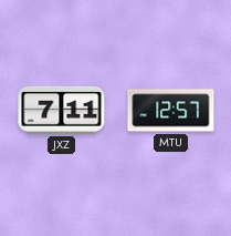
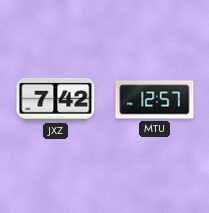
JXZ: 7:11 -> 7:42 (56, 99)
